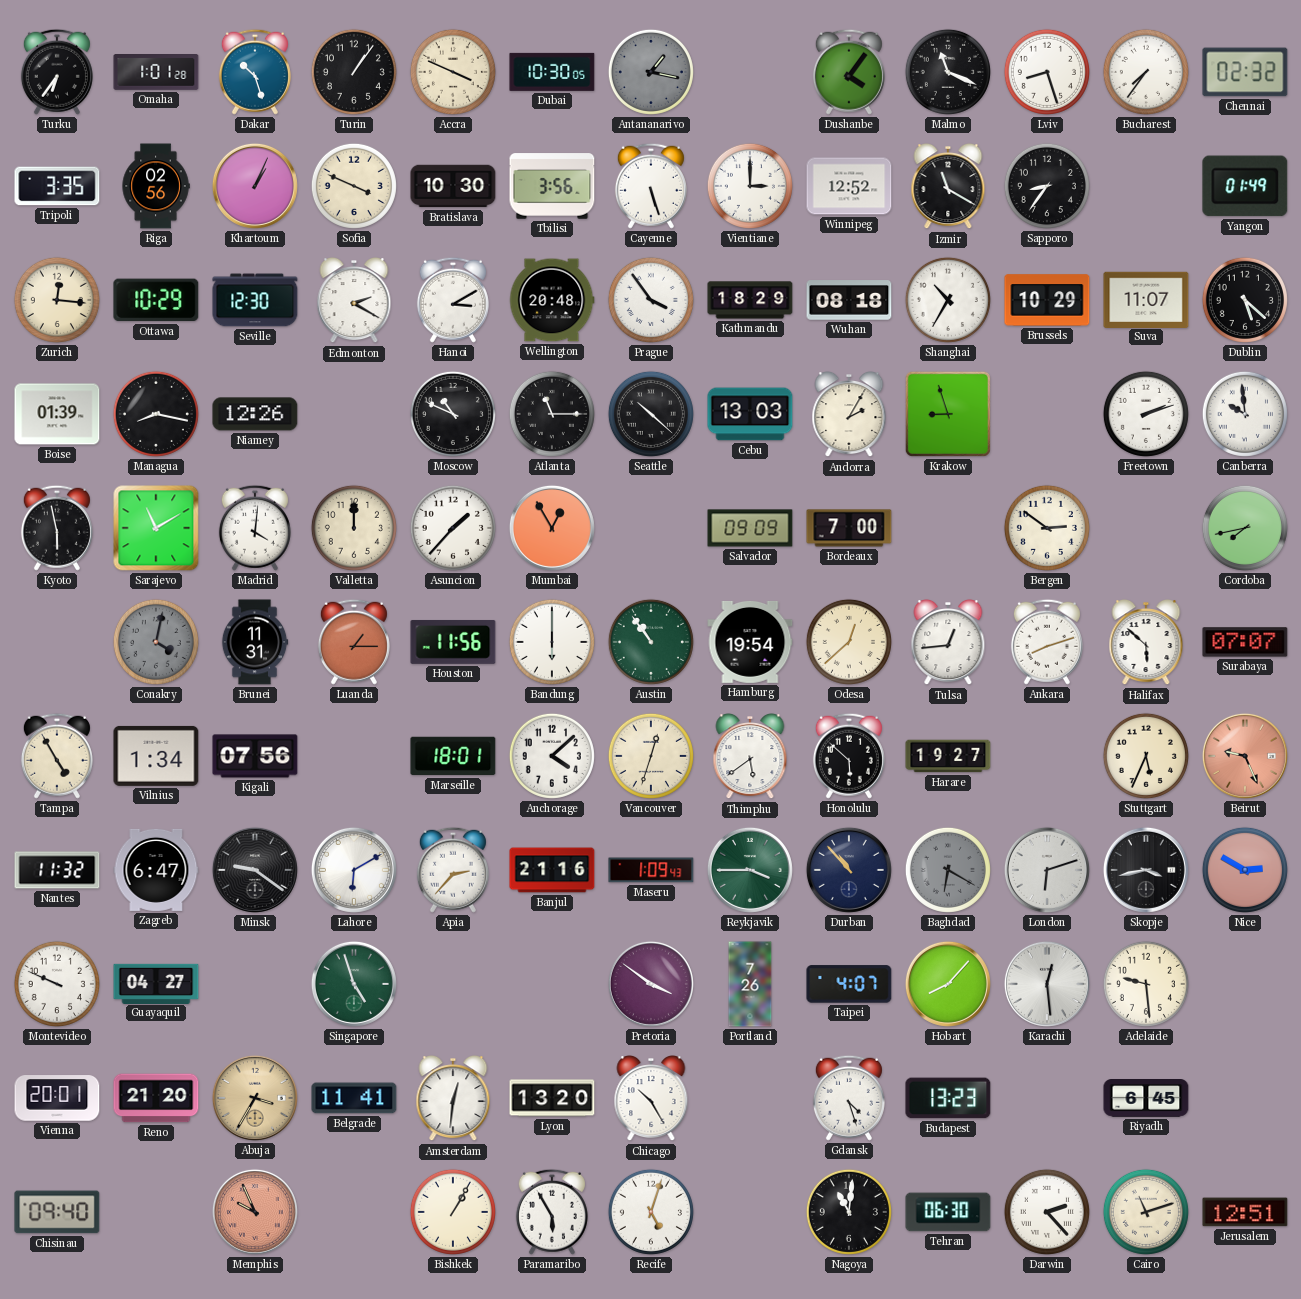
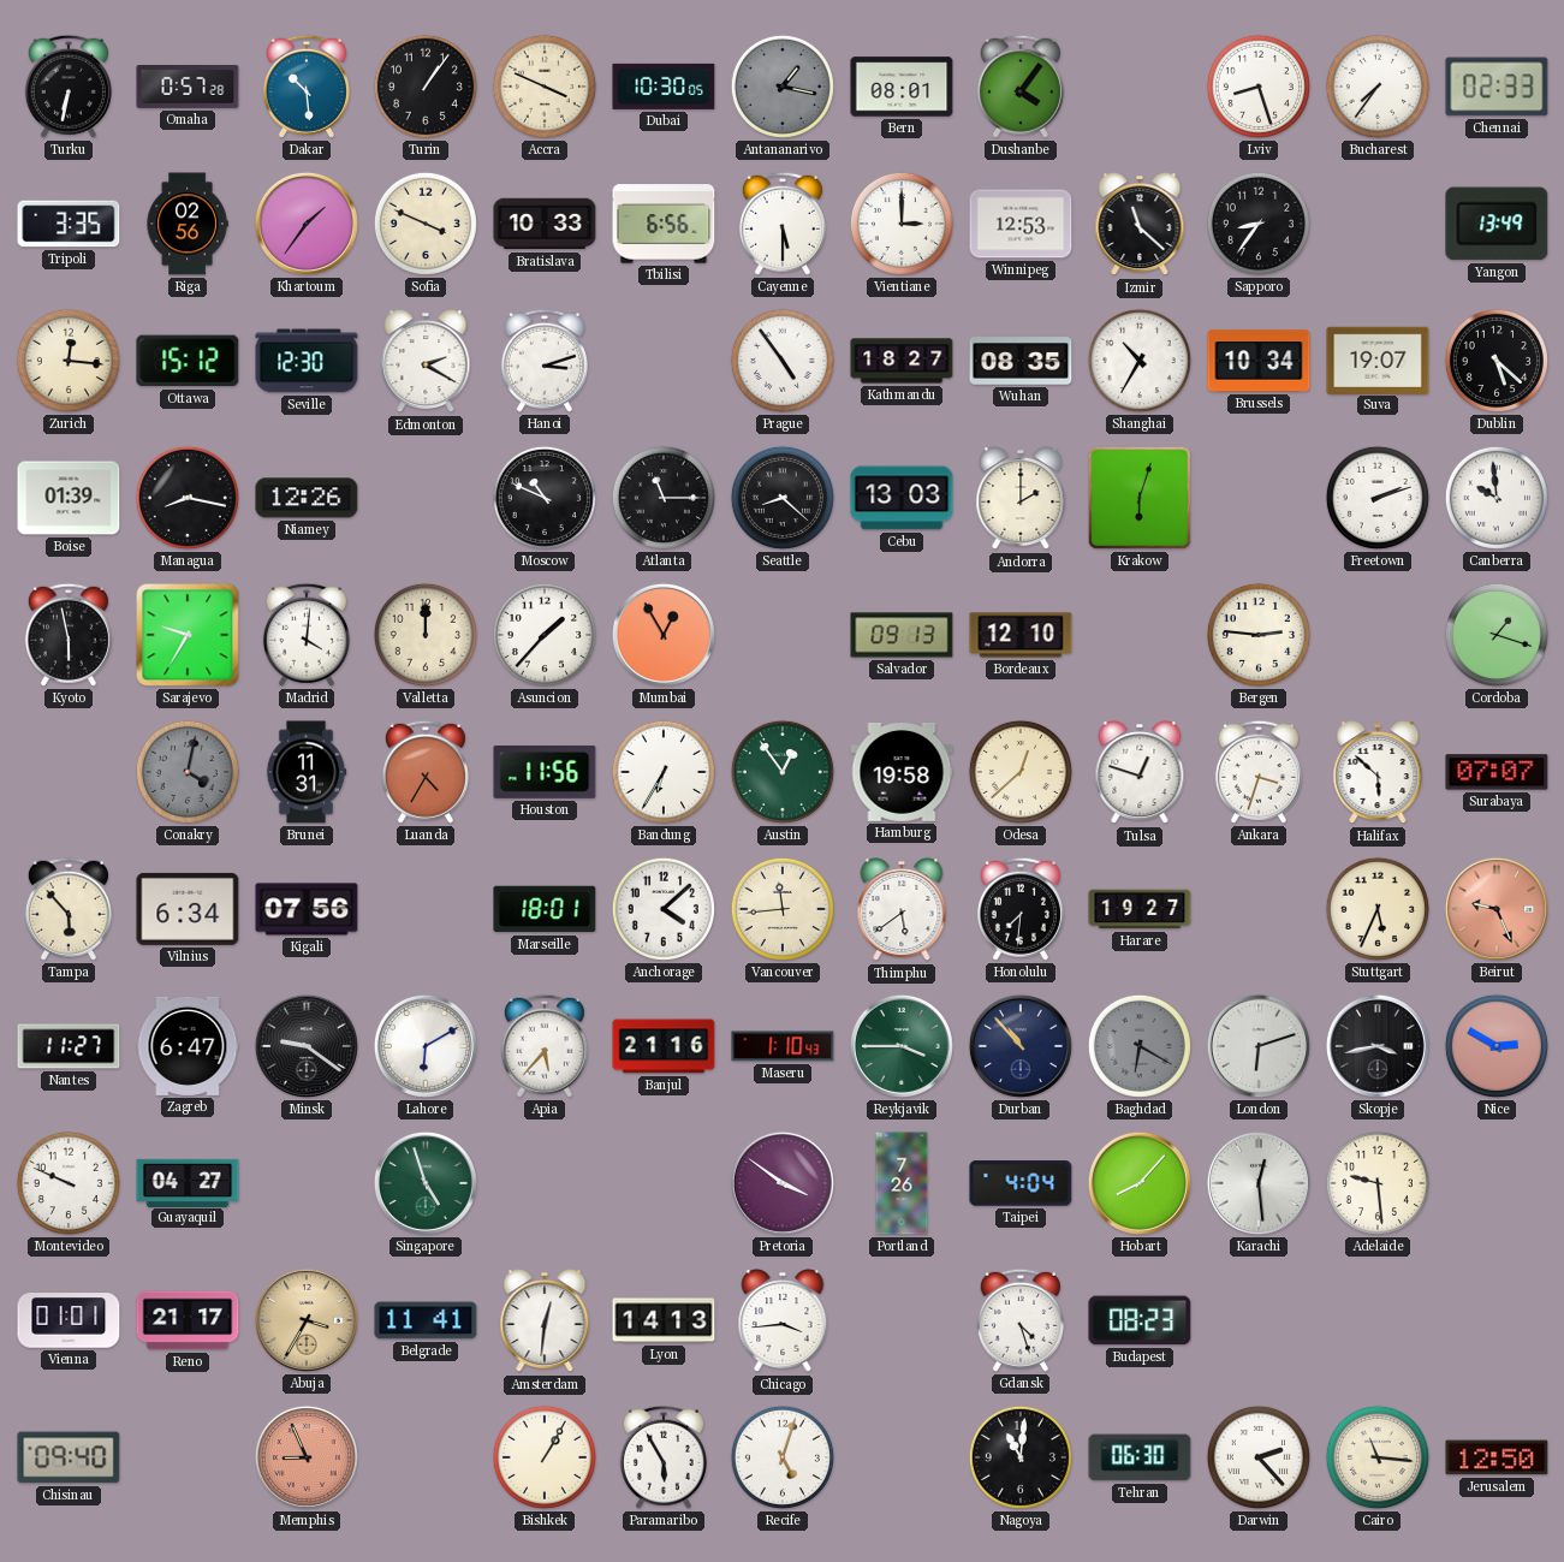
Turku: 6:36 -> 6:32 (69, 87)
Omaha: 1:01 -> 0:57 (188, 88)
Dakar: 10:27 -> 10:29 (307, 87)
Bern: none -> 08:01 (902, 87)
Malmo: 11:19 -> none (948, 72)
Chennai: 02:32 -> 02:33 (1497, 87)
Khartoum: 1:04 -> 1:36 (307, 224)
Bratislava: 10:30 -> 10:33 (545, 224)
Tbilisi: 3:56 -> 6:56 (664, 224)
Cayenne: 5:27 -> 5:30 (783, 224)
Winnipeg: 12:52 -> 12:53 (1021, 224)
Izmir: 11:20 -> 11:22 (1140, 225)
Yangon: 01:49 -> 13:49 (1497, 224)
Ottawa: 10:29 -> 15:12 (188, 361)
Hanoi: 3:10 -> 3:12 (545, 361)
Wellington: 20:48 -> none (552, 300)
Prague: 3:54 -> 4:54 (783, 361)
Kathmandu: 18:29 -> 18:27 (902, 361)
Wuhan: 08:18 -> 08:35 (1021, 361)
Brussels: 10:29 -> 10:34 (1259, 361)
Suva: 11:07 -> 19:07 (1378, 360)
Seattle: 10:22 -> 8:22 (783, 498)
Andorra: 2:05 -> 2:00 (1021, 499)
Krakow: 8:57 -> 6:03 (1140, 498)
Sarajevo: 11:10 -> 9:35 (188, 635)
Salvador: 09:09 -> 09:13 (902, 635)
Bordeaux: 7:00 -> 12:10 (1021, 635)
Bergen: 2:51 -> 2:46 (1259, 635)
Cordoba: 7:43 -> 1:18 (1497, 635)
Luanda: 1:15 -> 4:35 (426, 772)
Bandung: 6:00 -> 6:35 (664, 772)
Austin: 10:54 -> 12:54 (783, 772)
Hamburg: 19:54 -> 19:58 (902, 772)
Tulsa: 12:44 -> 12:48 (1140, 773)
Ankara: 8:12 -> 3:33 (1259, 772)
Tampa: 4:55 -> 5:53 (69, 909)
Vilnius: 1:34 -> 6:34 (188, 909)
Vancouver: 12:33 -> 11:44 (783, 909)
Honolulu: 5:52 -> 7:31 (1021, 909)
Nantes: 11:32 -> 11:27 (69, 1046)
Apia: 2:37 -> 5:37 (545, 1046)
Maseru: 1:09 -> 1:10 (783, 1046)
Taipei: 4:07 -> 4:04 (1021, 1183)
Vienna: 20:01 -> 01:01 (69, 1320)
Reno: 21:20 -> 21:17 (188, 1320)
Lyon: 13:20 -> 14:13 (664, 1320)
Chicago: 10:25 -> 3:44 (783, 1322)
Budapest: 13:23 -> 08:23 (1140, 1320)
Riyadh: 6:45 -> none (1146, 1099)
Memphis: 9:56 -> 8:56 (307, 1457)
Cairo: 11:12 -> 11:16 (1378, 1457)
Jerusalem: 12:51 -> 12:50 (1497, 1457)
